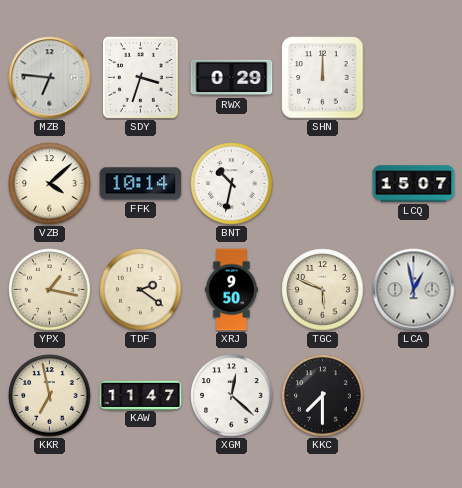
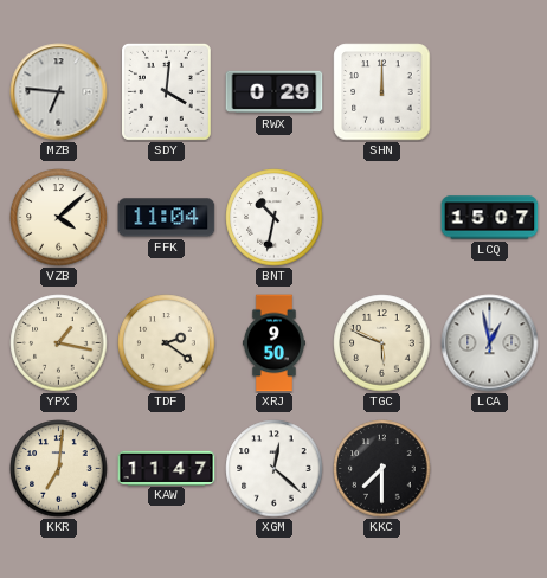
SDY: 3:33 -> 4:01 (166, 91)
FFK: 10:14 -> 11:04 (167, 218)
KKR: 6:58 -> 7:01 (59, 469)
